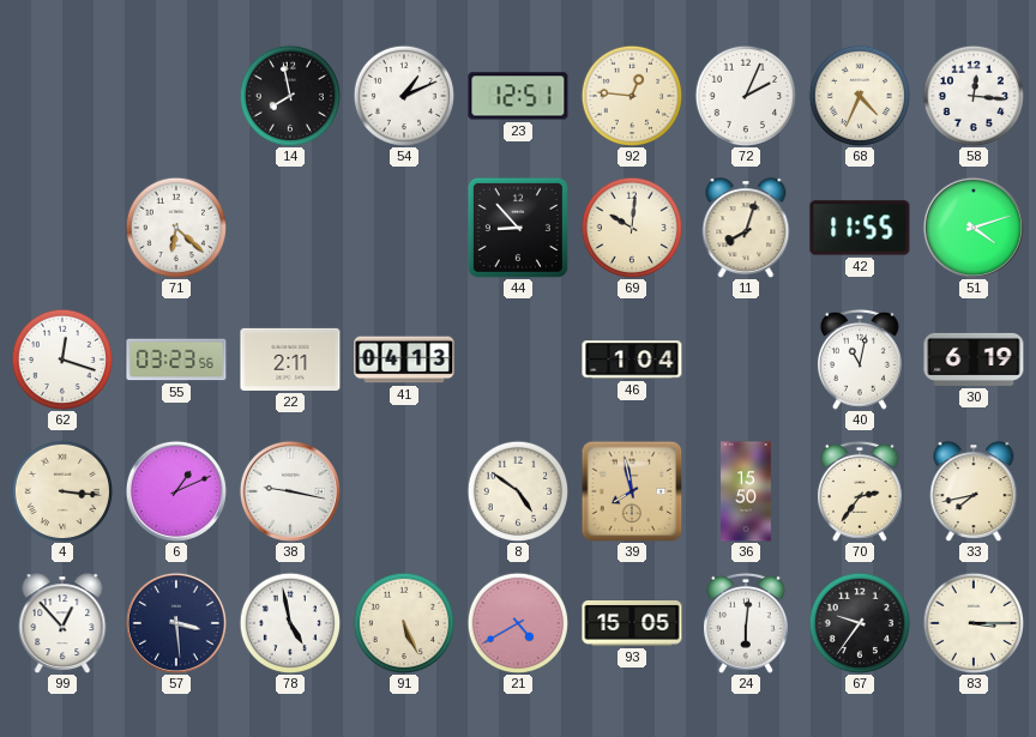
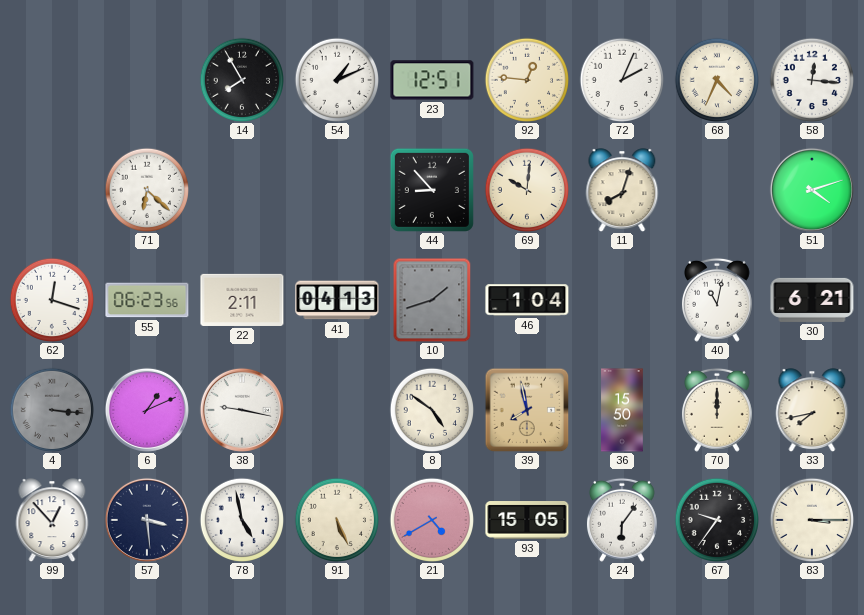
14: 7:58 -> 7:55 (241, 79)
42: 11:55 -> none (860, 228)
55: 03:23 -> 06:23 (147, 300)
10: none -> 1:42 (432, 300)
30: 6:19 -> 6:21 (812, 300)
4 dial: cream -> grey (51, 409)
70: 2:36 -> 12:00 (717, 410)
24: 6:01 -> 6:06 (622, 520)
